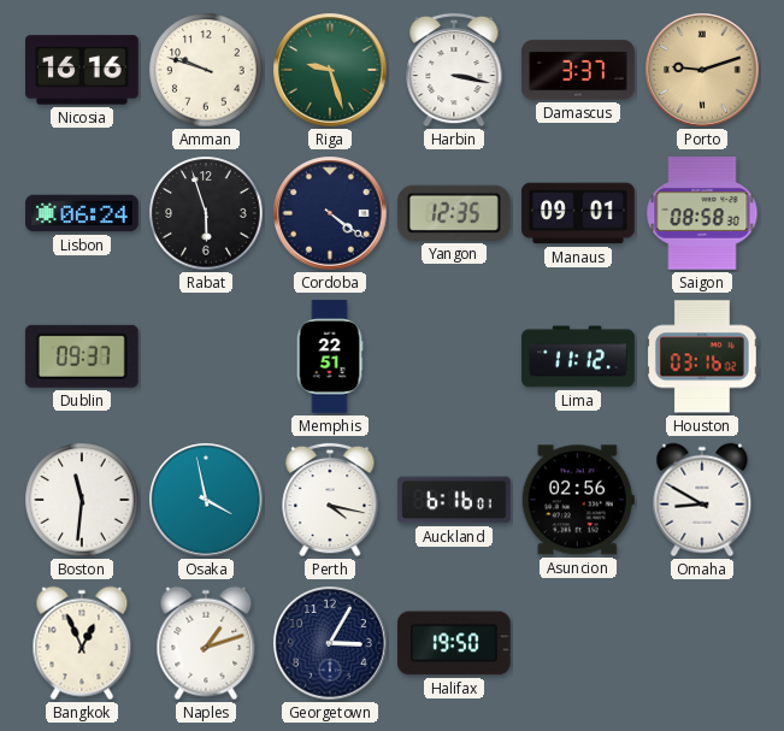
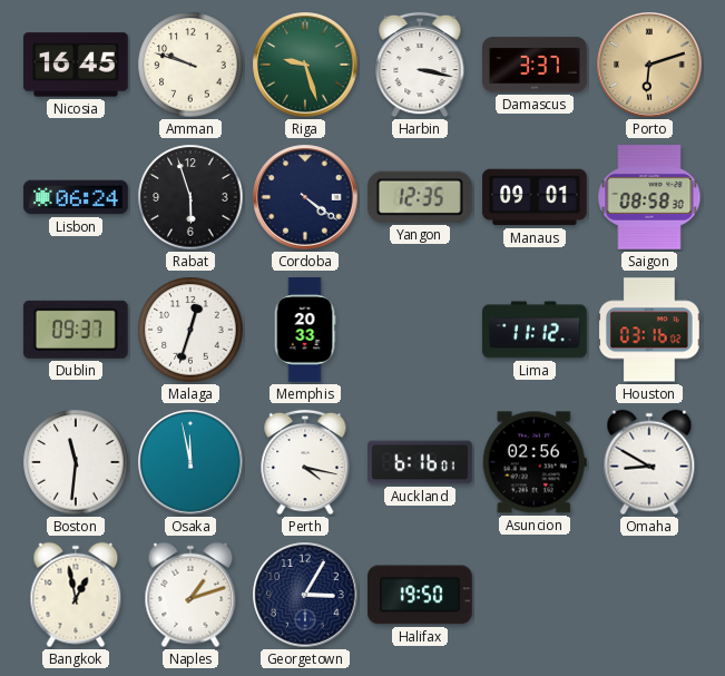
Nicosia: 16:16 -> 16:45 (77, 65)
Porto: 9:12 -> 6:12 (649, 65)
Malaga: none -> 12:33 (190, 330)
Memphis: 22:51 -> 20:33 (305, 330)
Osaka: 3:58 -> 11:58 (190, 462)
Bangkok: 12:56 -> 12:58 (76, 595)
